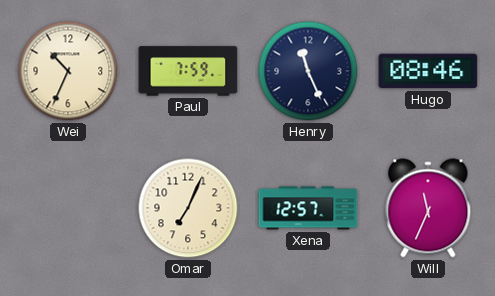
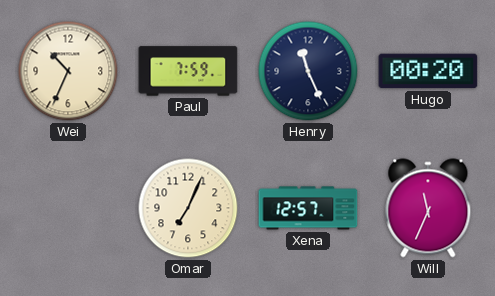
Hugo: 08:46 -> 00:20 (428, 71)
